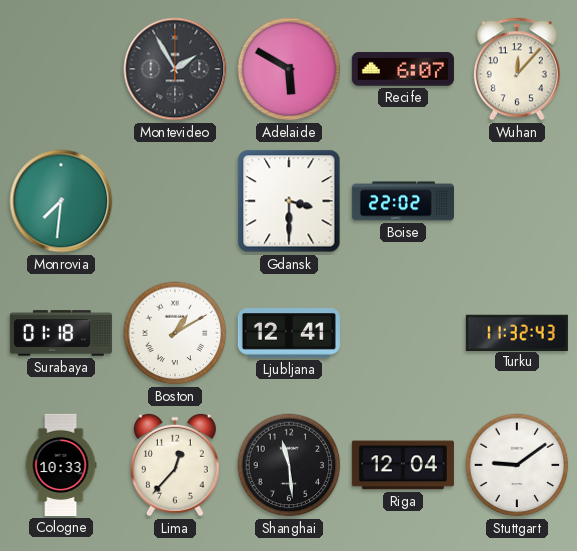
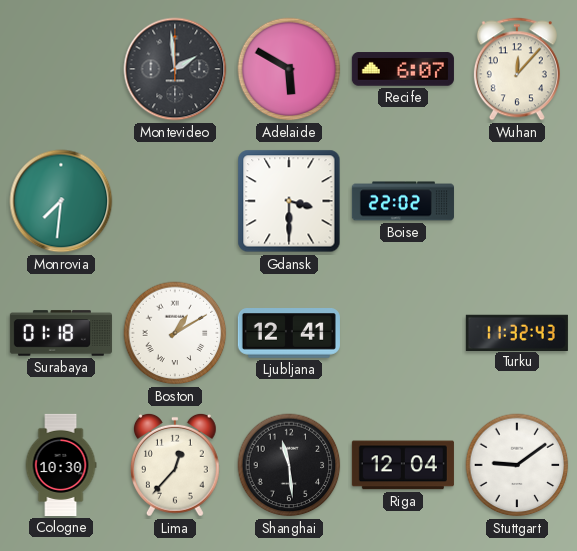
Montevideo: 1:55 -> 1:59 (175, 69)
Cologne: 10:33 -> 10:30 (61, 465)
